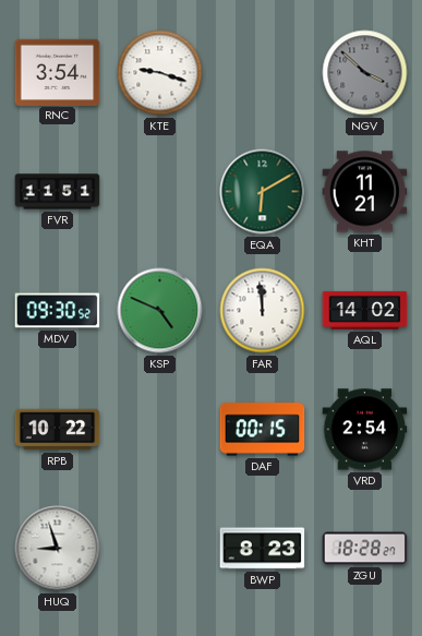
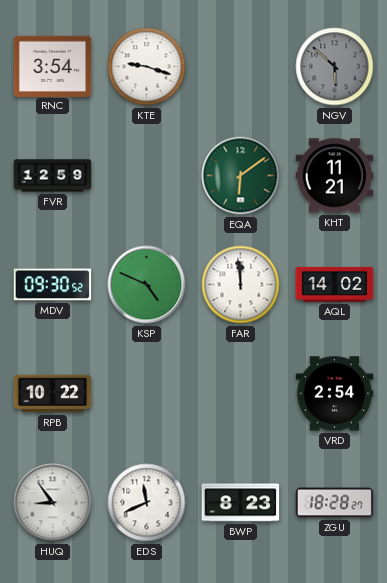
NGV: 3:52 -> 5:52 (335, 67)
FVR: 11:51 -> 12:59 (53, 176)
EQA: 6:10 -> 6:09 (241, 176)
DAF: 00:15 -> none (263, 430)
HUQ: 8:57 -> 8:54 (53, 503)
EDS: none -> 11:41 (147, 503)
